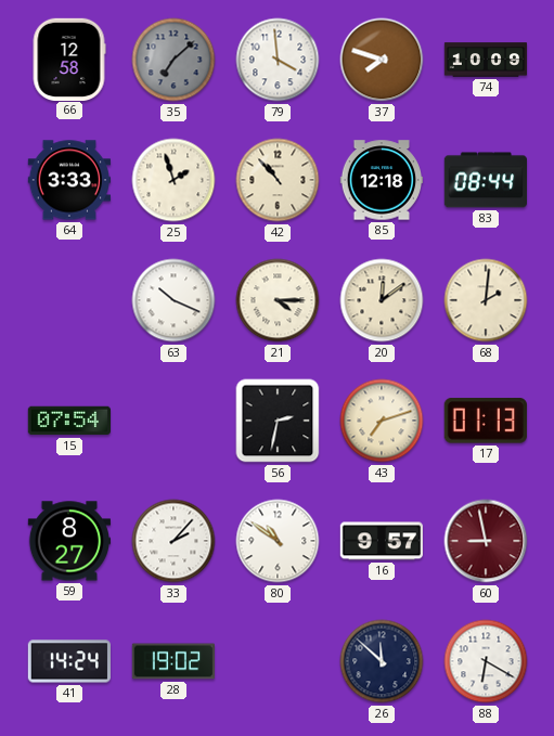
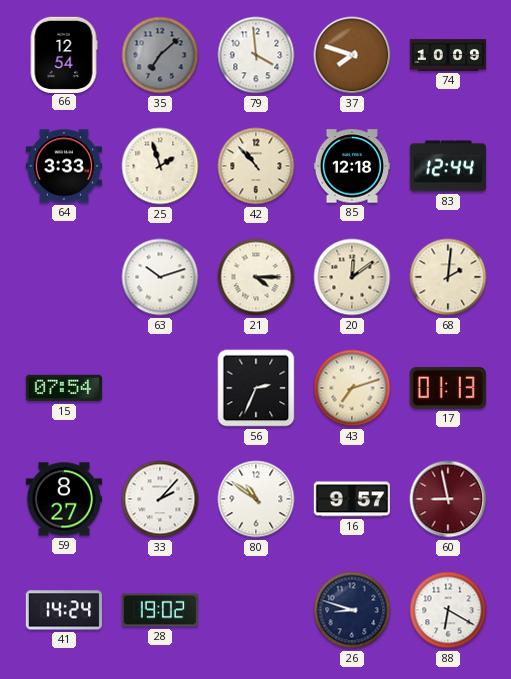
66: 12:58 -> 12:54 (64, 54)
83: 08:44 -> 12:44 (447, 166)
63: 10:19 -> 10:12 (160, 277)
56: 2:32 -> 2:34 (256, 388)
26: 11:52 -> 8:48 (352, 610)
